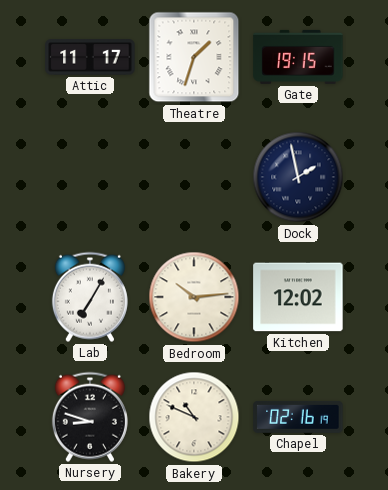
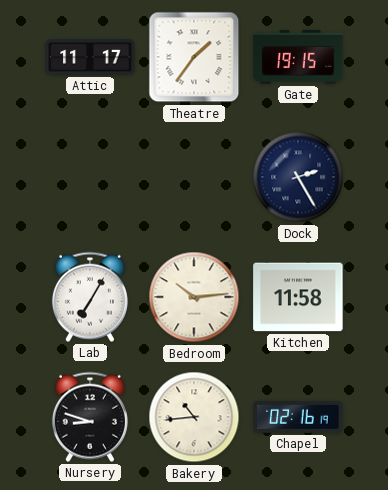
Theatre: 1:33 -> 1:36 (194, 57)
Dock: 1:58 -> 2:25 (298, 177)
Kitchen: 12:02 -> 11:58 (298, 297)
Bakery: 10:49 -> 10:44 (194, 417)
